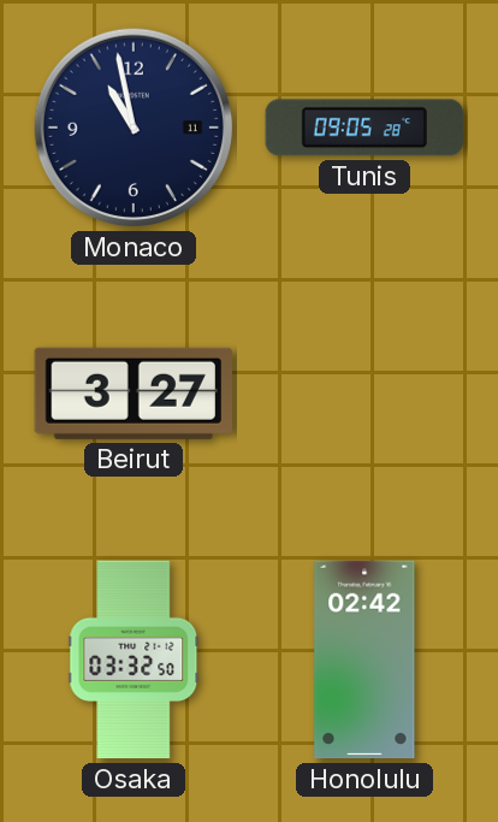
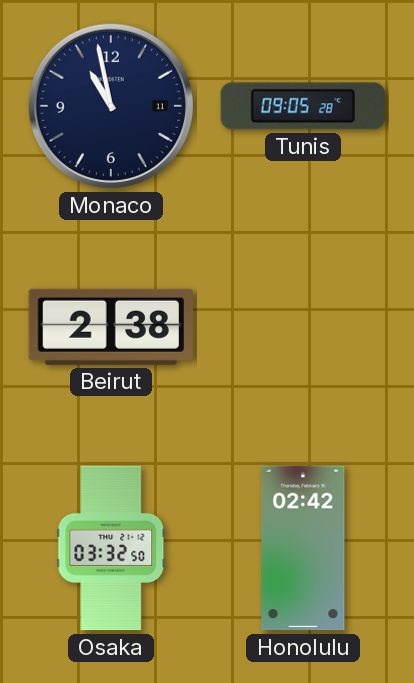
Beirut: 3:27 -> 2:38 (110, 327)
